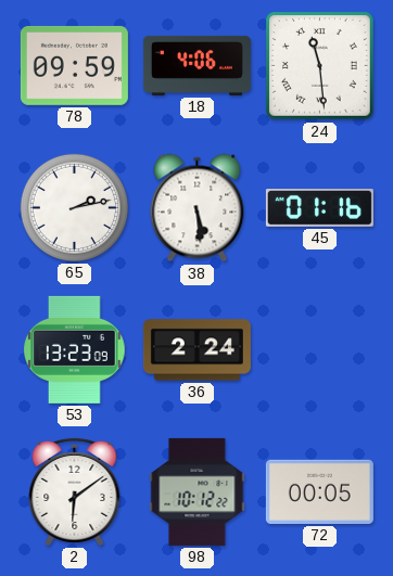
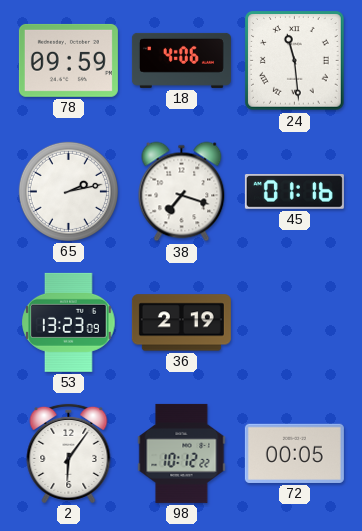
38: 5:29 -> 7:18 (182, 192)
36: 2:24 -> 2:19 (181, 323)
2: 6:09 -> 6:06 (69, 453)
